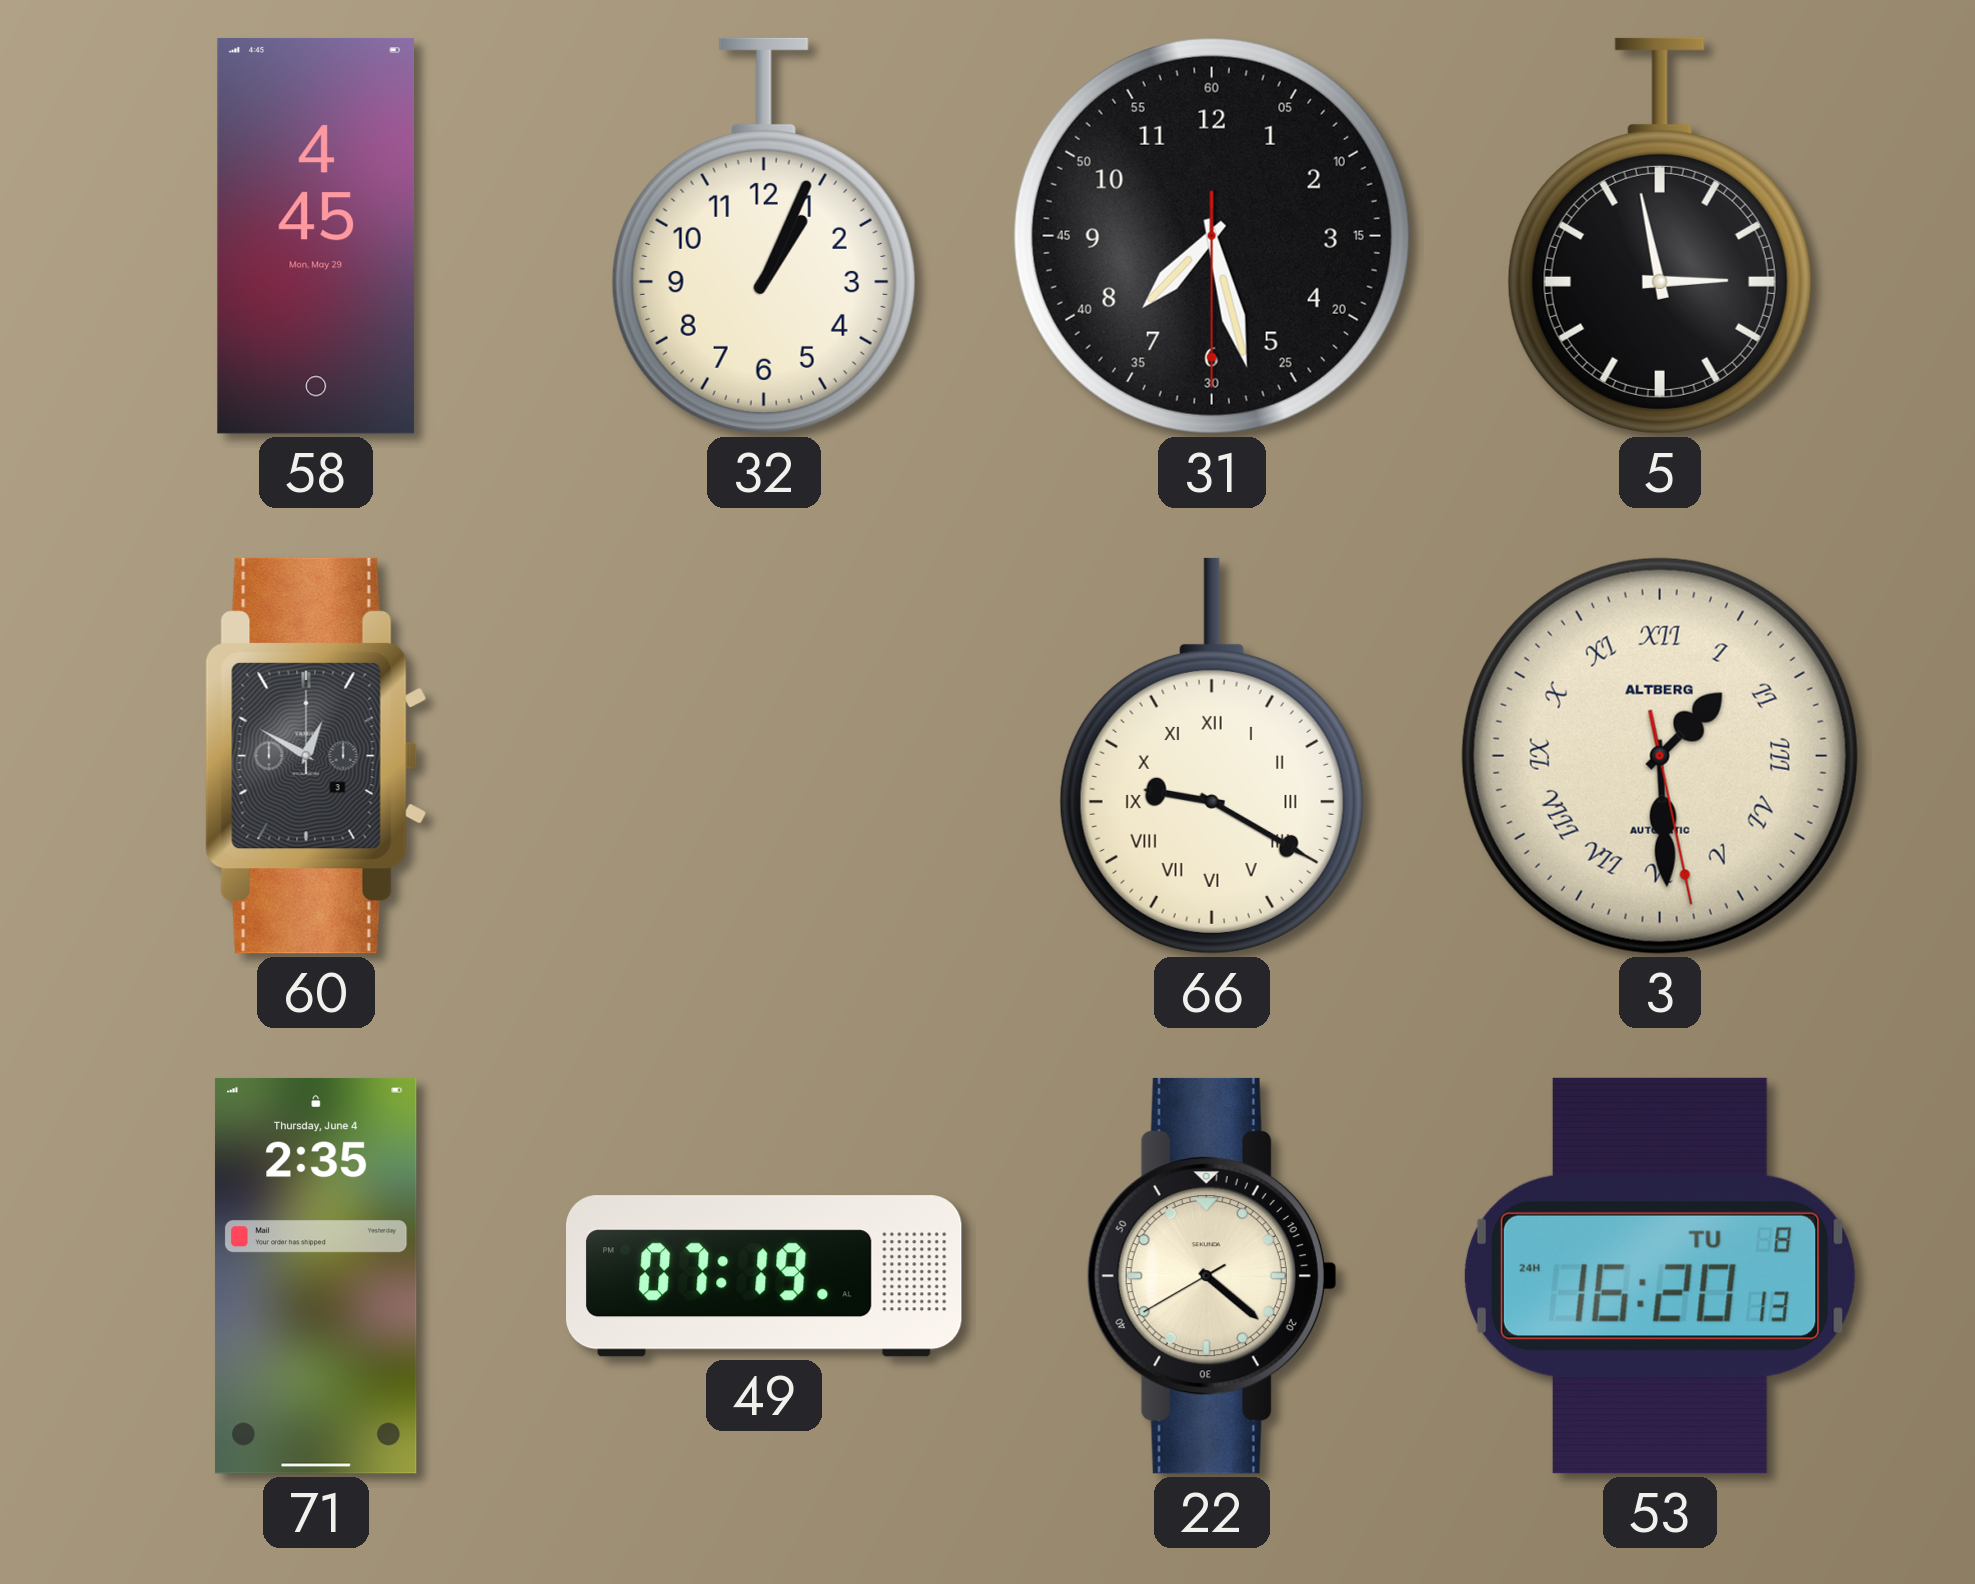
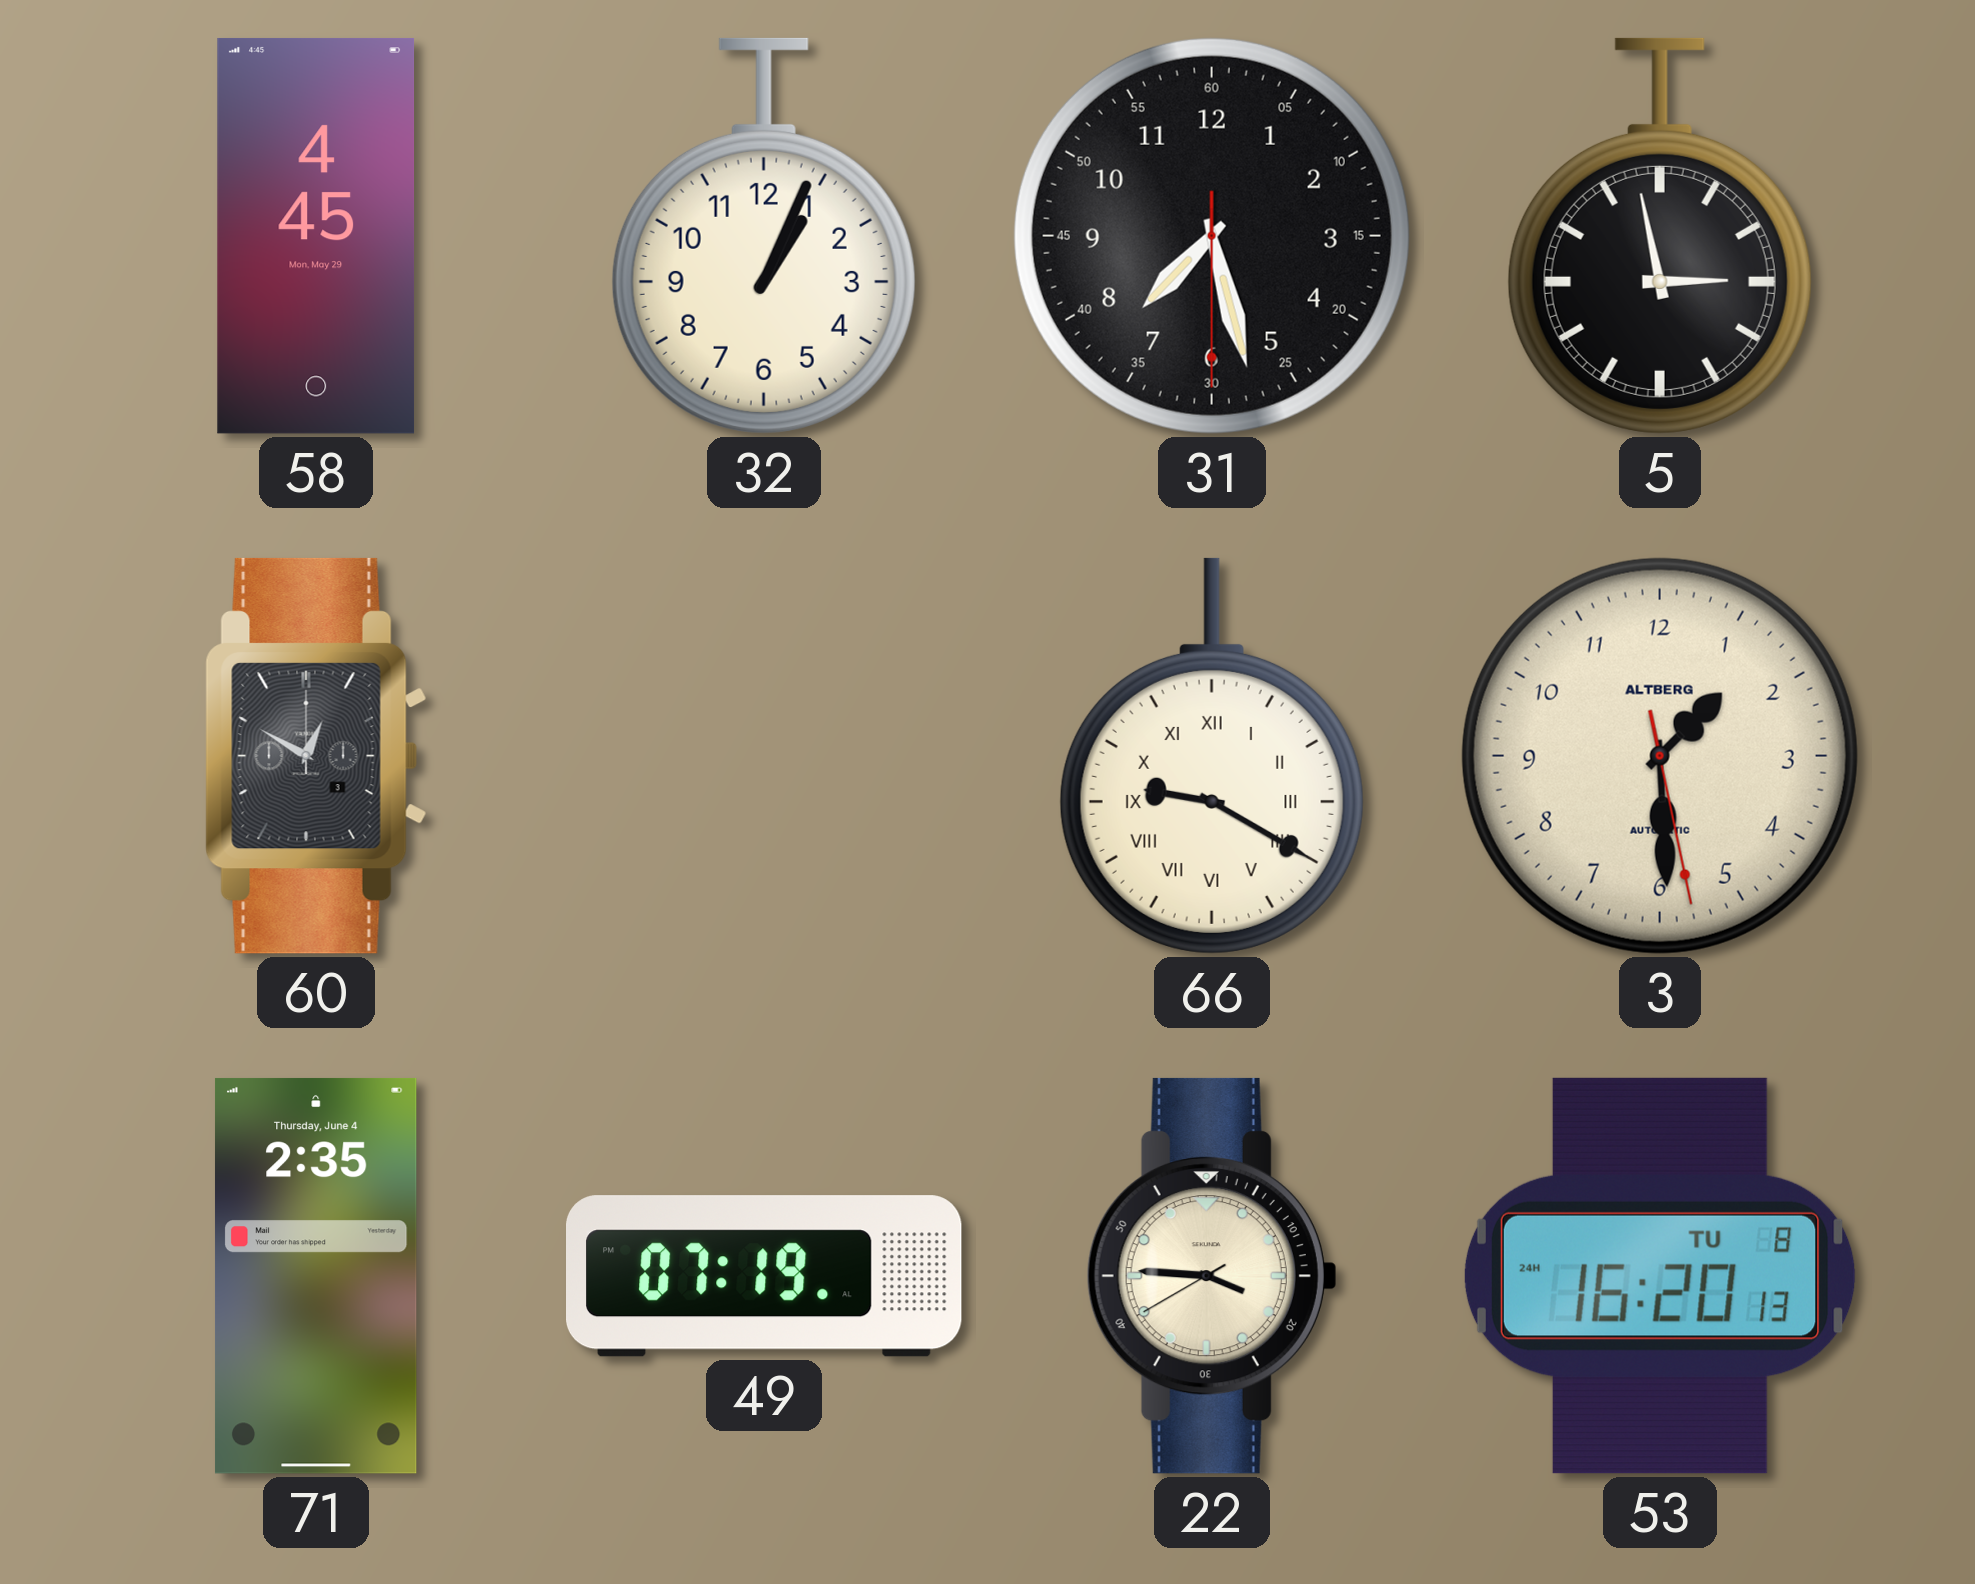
3 numerals: Roman -> Arabic (1660, 756)
22: 4:21 -> 3:45 (1212, 1276)
